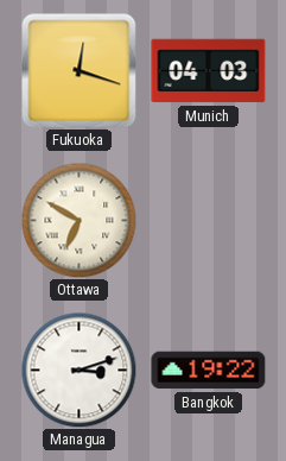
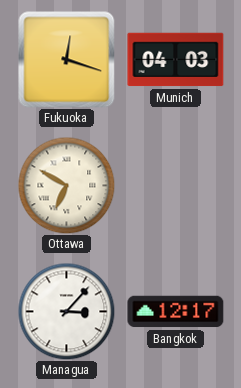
Managua: 3:12 -> 3:07 (66, 311)
Bangkok: 19:22 -> 12:17 (176, 312)
